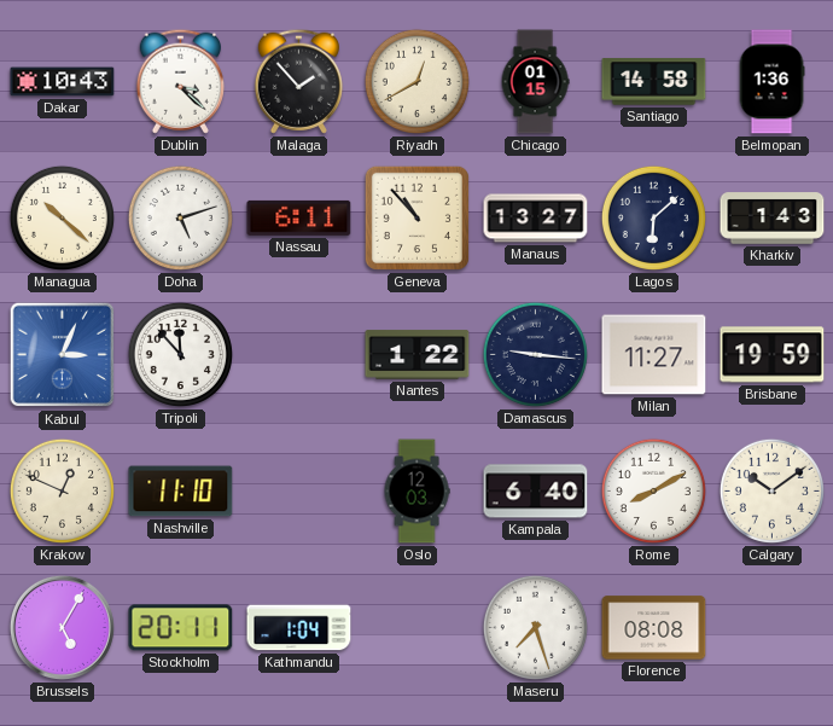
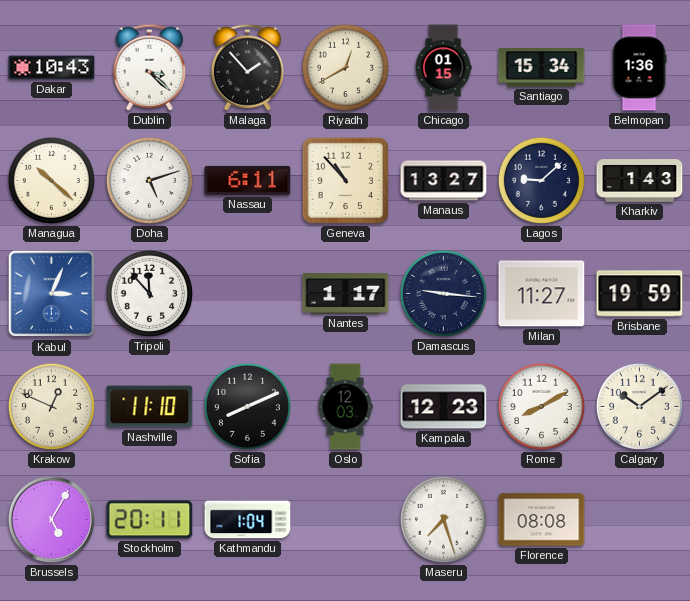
Santiago: 14:58 -> 15:34 (542, 68)
Lagos: 6:08 -> 9:08 (541, 180)
Nantes: 1:22 -> 1:17 (346, 294)
Sofia: none -> 8:11 (247, 406)
Kampala: 6:40 -> 12:23 (444, 407)
